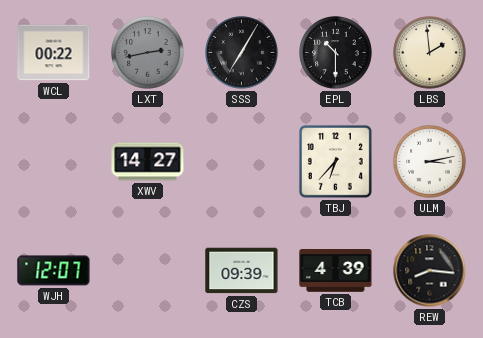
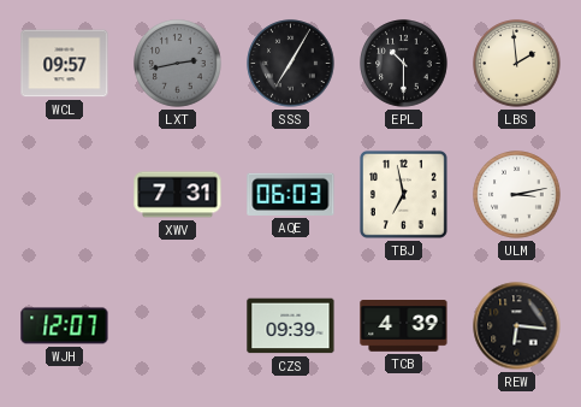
WCL: 00:22 -> 09:57 (65, 64)
XWV: 14:27 -> 7:31 (178, 195)
AQE: none -> 06:03 (291, 194)
TBJ: 6:37 -> 6:58 (403, 194)
REW: 8:16 -> 6:16 (517, 326)
